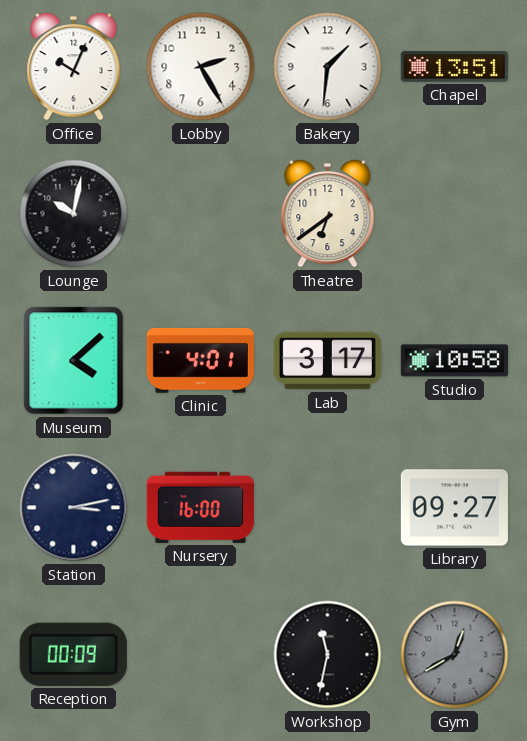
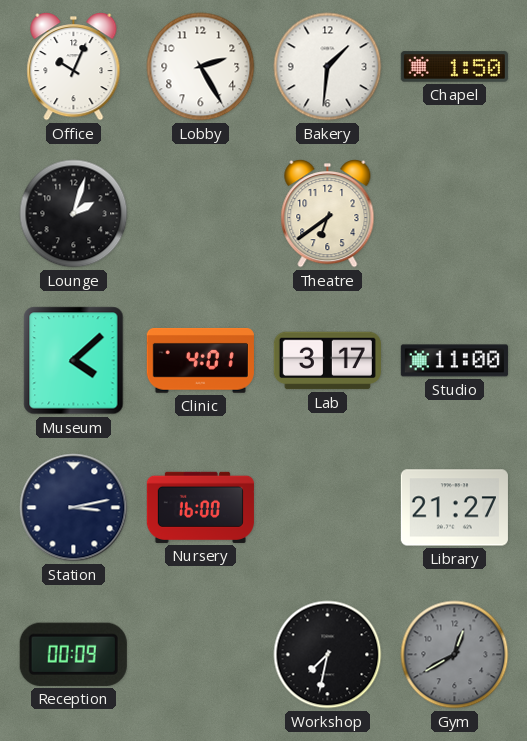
Chapel: 13:51 -> 1:50 (454, 67)
Lounge: 10:02 -> 2:03 (74, 214)
Studio: 10:58 -> 11:00 (454, 361)
Library: 09:27 -> 21:27 (454, 508)
Workshop: 11:32 -> 7:32 (328, 655)
